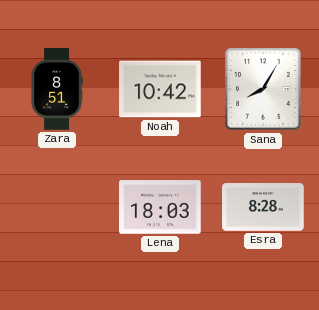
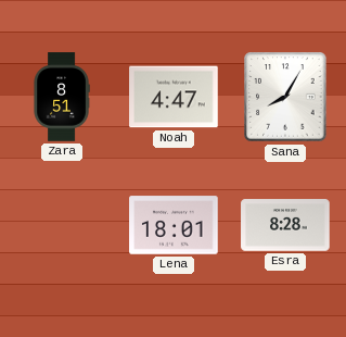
Noah: 10:42 -> 4:47 (174, 97)
Lena: 18:03 -> 18:01 (174, 225)
